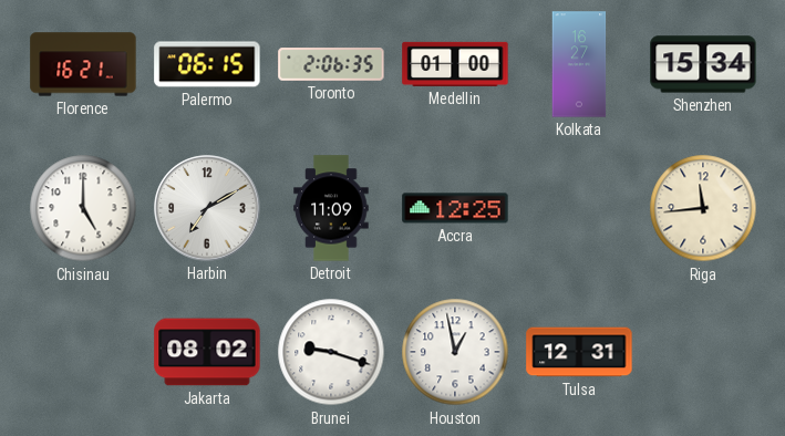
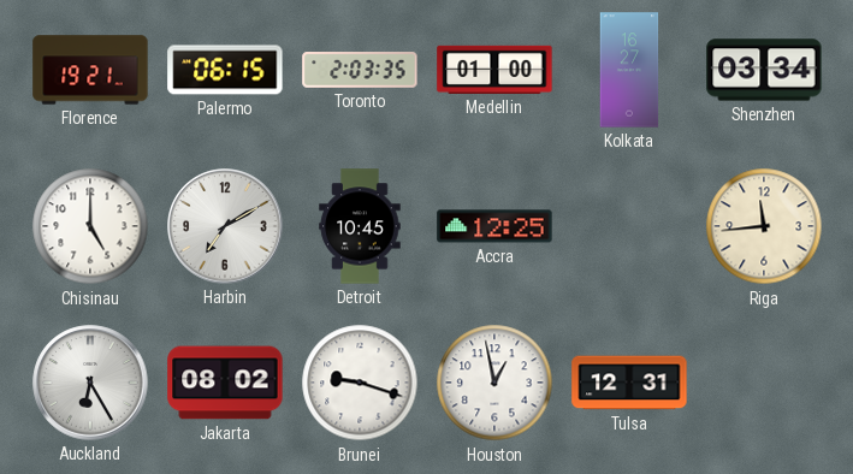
Florence: 16:21 -> 19:21 (90, 70)
Toronto: 2:06 -> 2:03 (360, 71)
Shenzhen: 15:34 -> 03:34 (764, 70)
Detroit: 11:09 -> 10:45 (360, 226)
Auckland: none -> 6:25 (90, 383)
